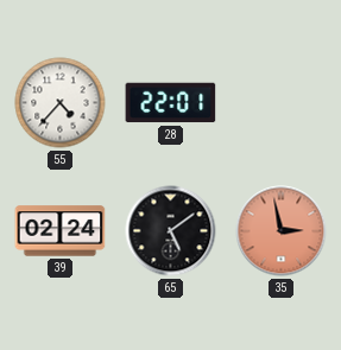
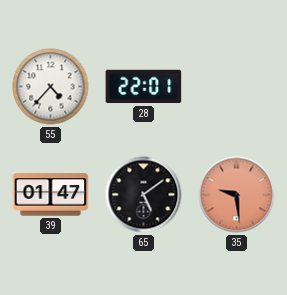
39: 02:24 -> 01:47 (51, 195)
35: 2:58 -> 9:29 (237, 195)
